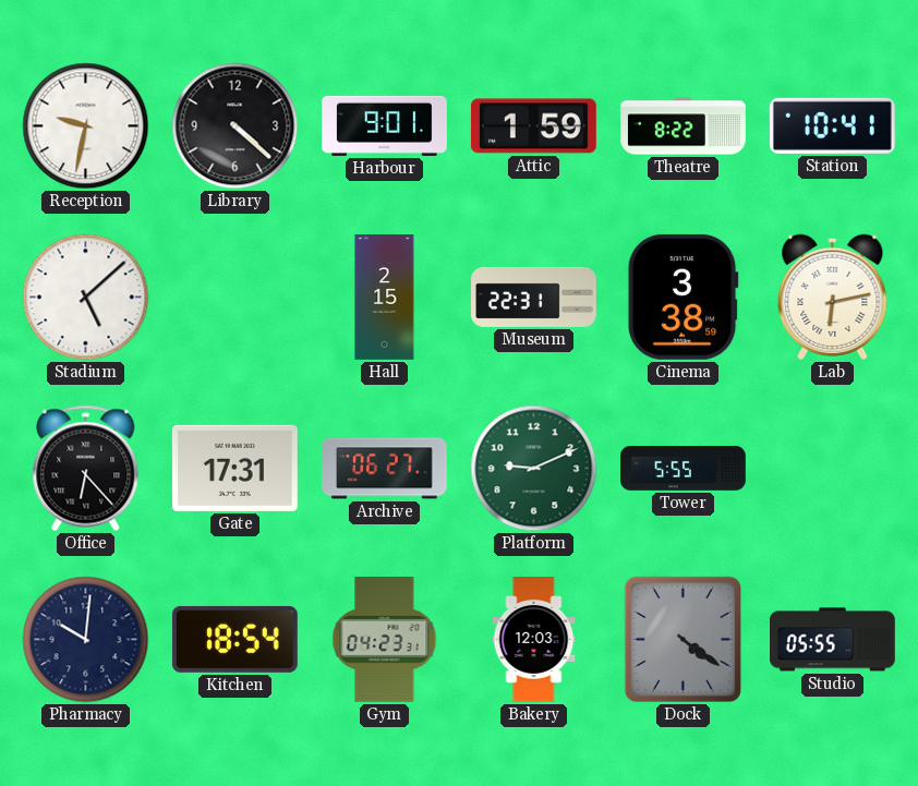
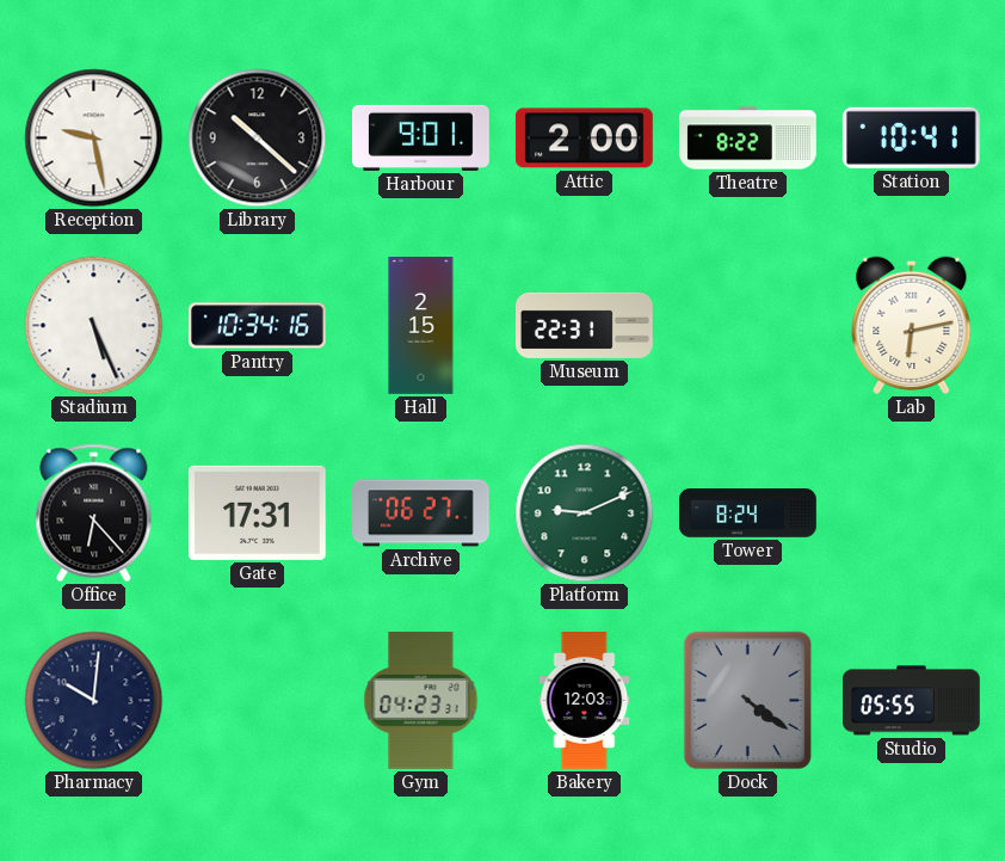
Reception: 9:32 -> 9:28 (94, 139)
Library: 4:22 -> 10:22 (258, 139)
Attic: 1:59 -> 2:00 (584, 139)
Stadium: 5:08 -> 5:26 (94, 326)
Pantry: none -> 10:34 (258, 326)
Cinema: 3:38 -> none (683, 297)
Tower: 5:55 -> 8:24 (748, 513)
Kitchen: 18:54 -> none (234, 639)
